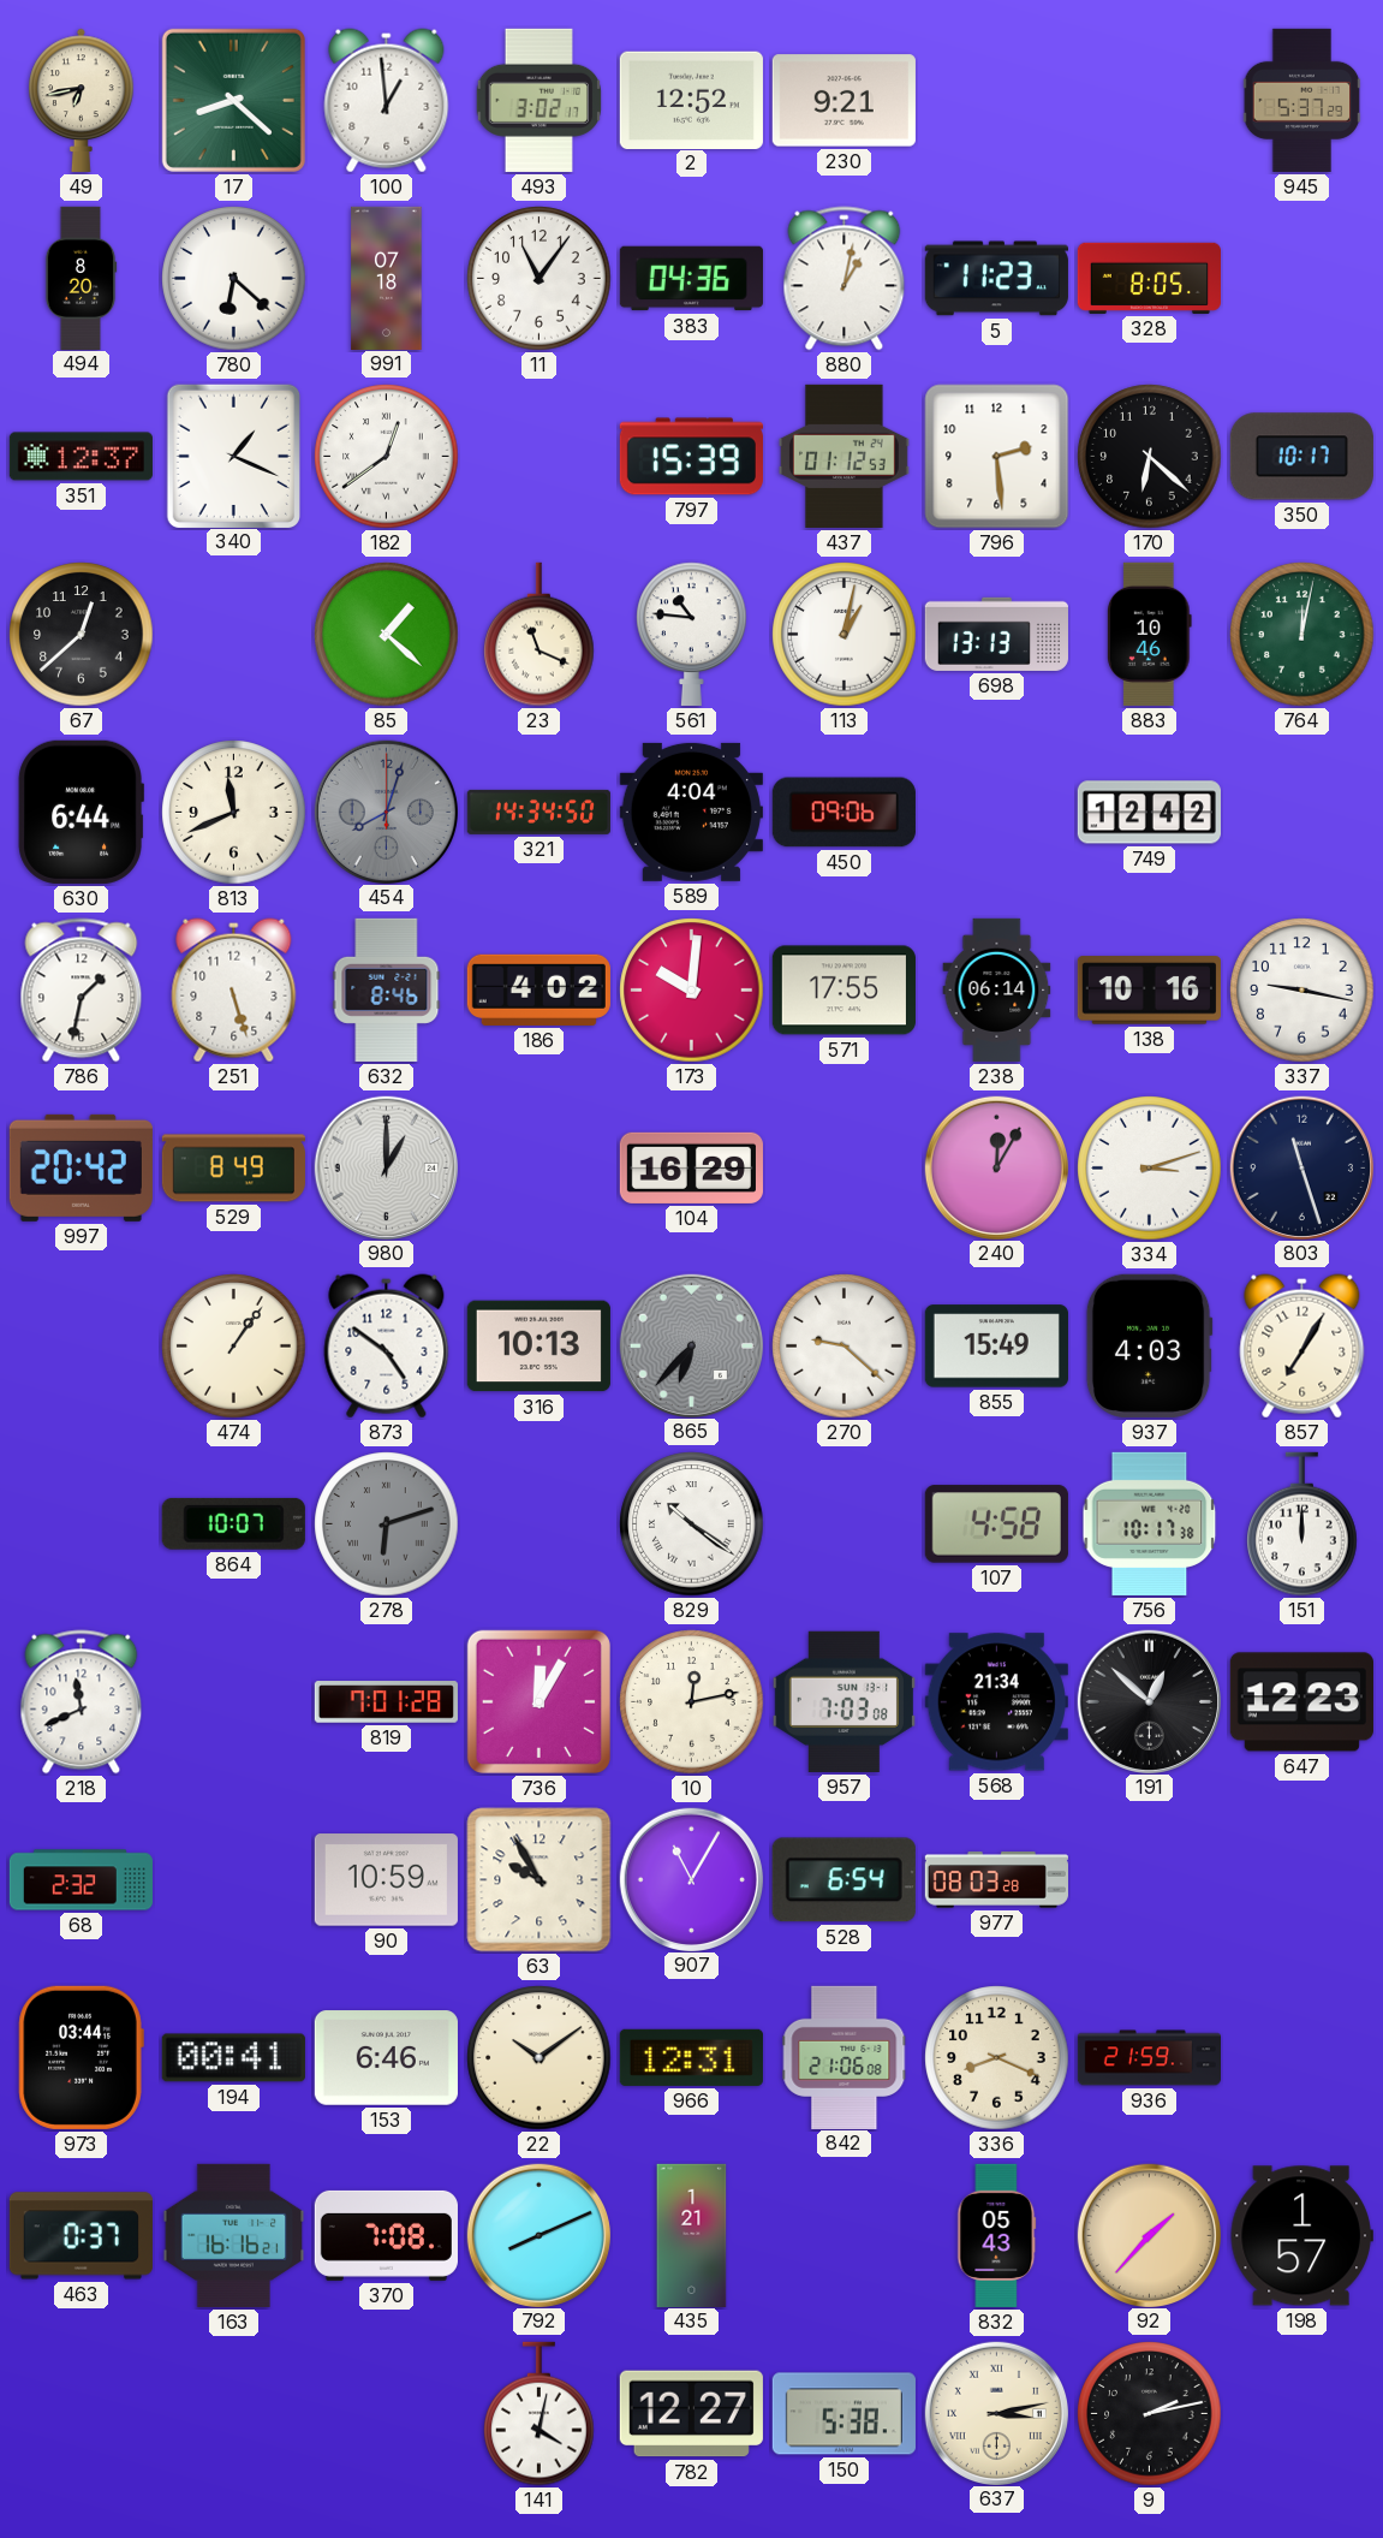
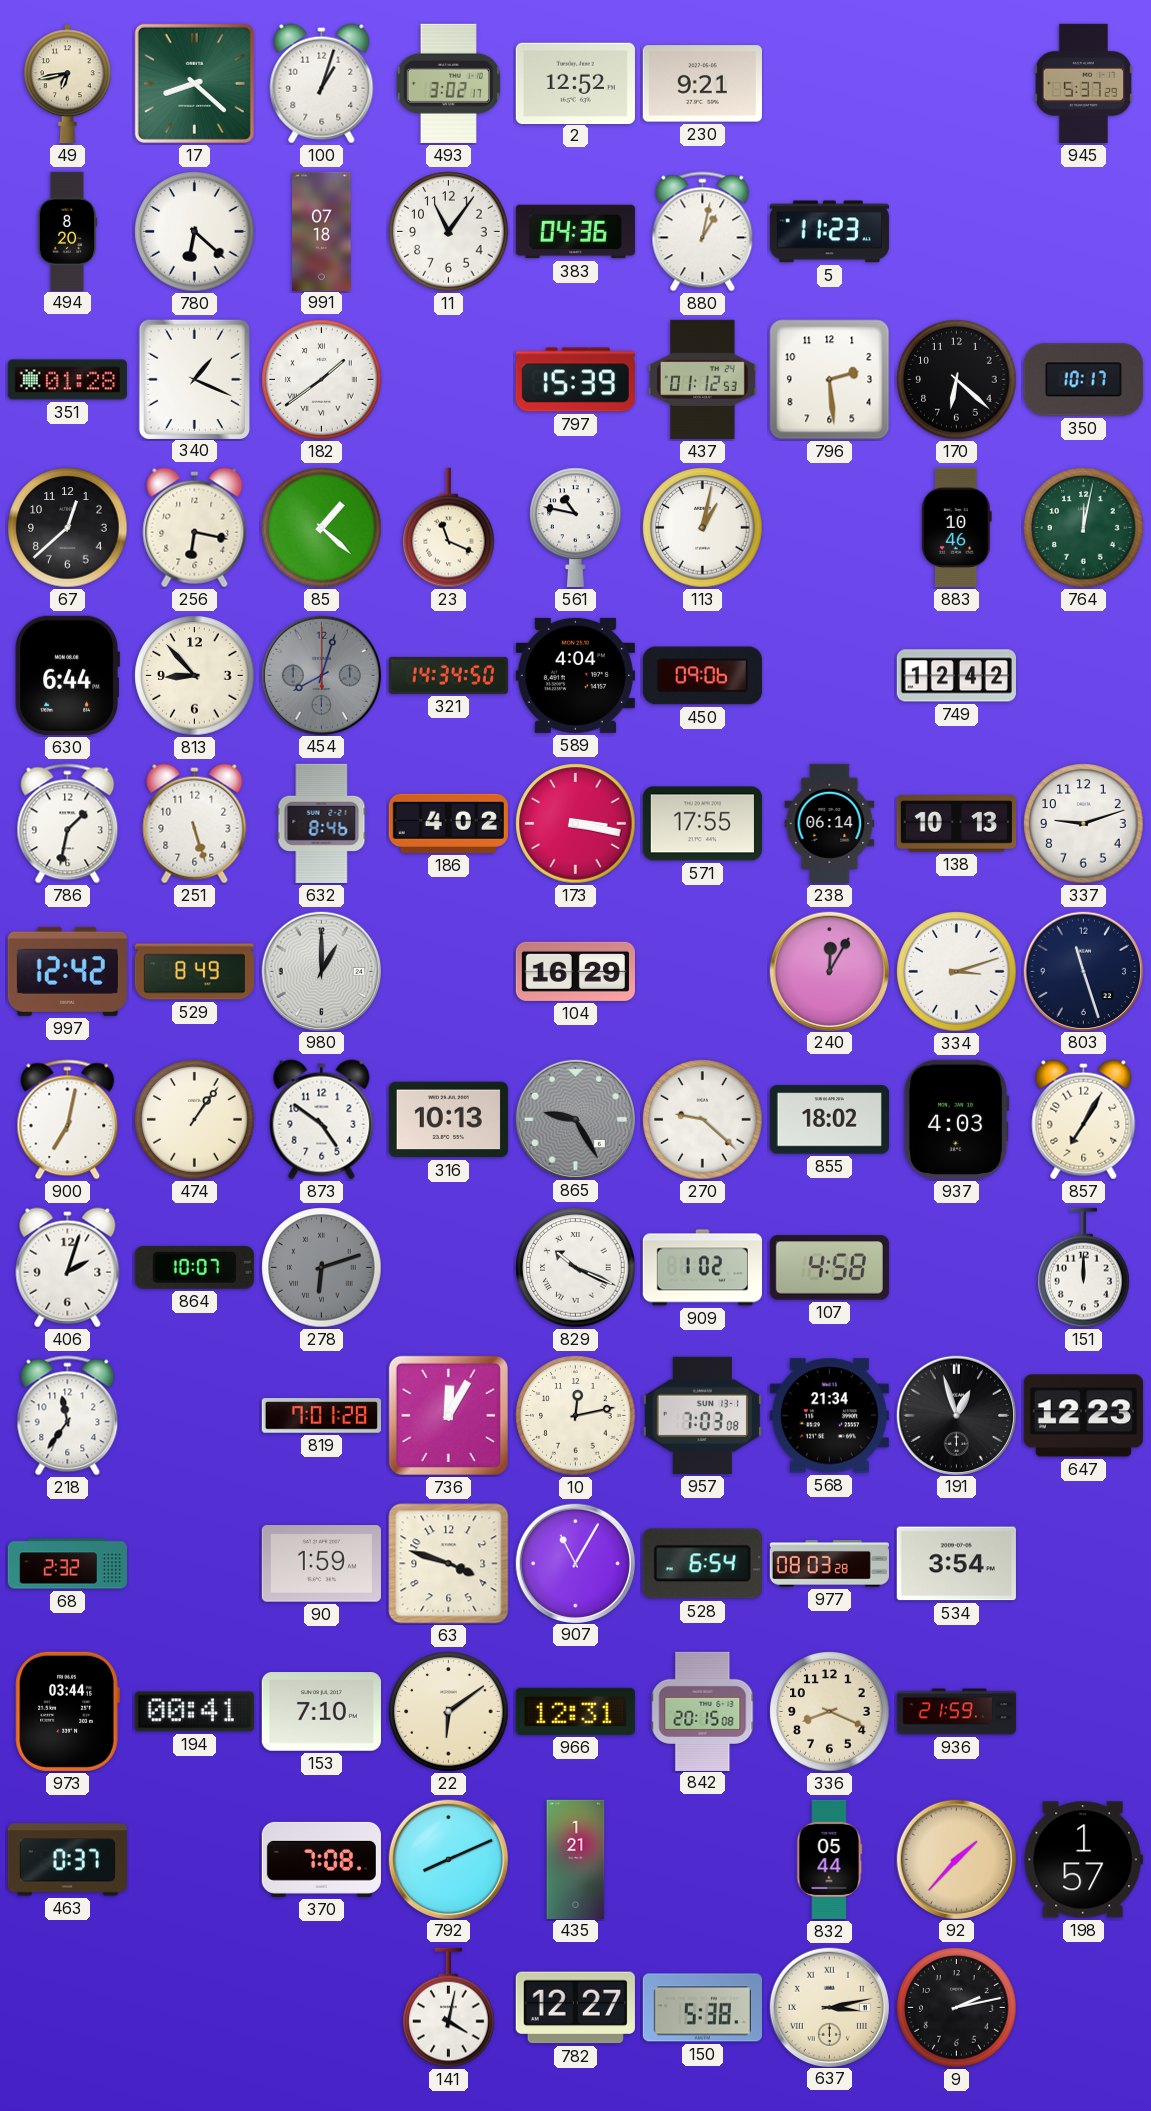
100: 12:59 -> 1:03 (322, 84)
328: 8:05 -> none (1149, 278)
351: 12:37 -> 01:28 (67, 380)
182: 12:39 -> 1:39 (322, 380)
256: none -> 6:17 (195, 528)
561: 10:46 -> 10:47 (576, 527)
698: 13:13 -> none (996, 634)
813: 11:41 -> 8:53 (195, 676)
173: 10:01 -> 3:17 (576, 824)
138: 10:16 -> 10:13 (956, 824)
337: 9:17 -> 9:12 (1084, 824)
997: 20:42 -> 12:42 (67, 971)
900: none -> 7:02 (68, 1120)
865: 6:37 -> 9:25 (575, 1119)
855: 15:49 -> 18:02 (829, 1120)
406: none -> 2:03 (68, 1268)
829: 10:21 -> 10:19 (576, 1268)
909: none -> 1:02 (702, 1268)
756: 10:17 -> none (1150, 1523)
218: 11:41 -> 11:36 (68, 1416)
191: 12:52 -> 12:57 (956, 1415)
90: 10:59 -> 1:59 (321, 1564)
63: 9:55 -> 3:48 (449, 1564)
534: none -> 3:54 (956, 1564)
153: 6:46 -> 7:10 (321, 1712)
22: 10:09 -> 6:09 (449, 1712)
842: 21:06 -> 20:15 (703, 1711)
163: 16:16 -> none (234, 2235)
832: 05:43 -> 05:44 (830, 1859)
